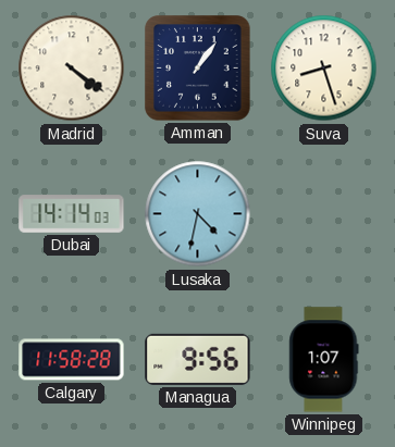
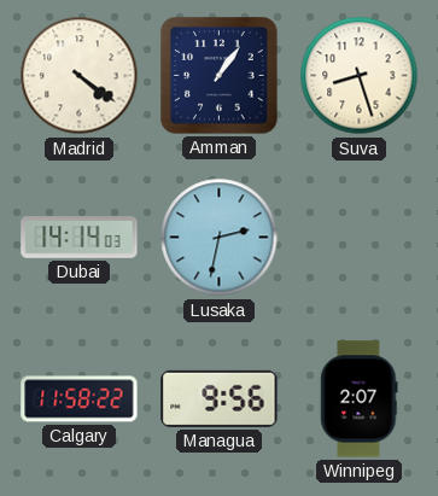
Lusaka: 4:32 -> 2:32 (220, 238)
Calgary: 11:58:28 -> 11:58:22 (80, 399)
Winnipeg: 1:07 -> 2:07 (360, 399)
